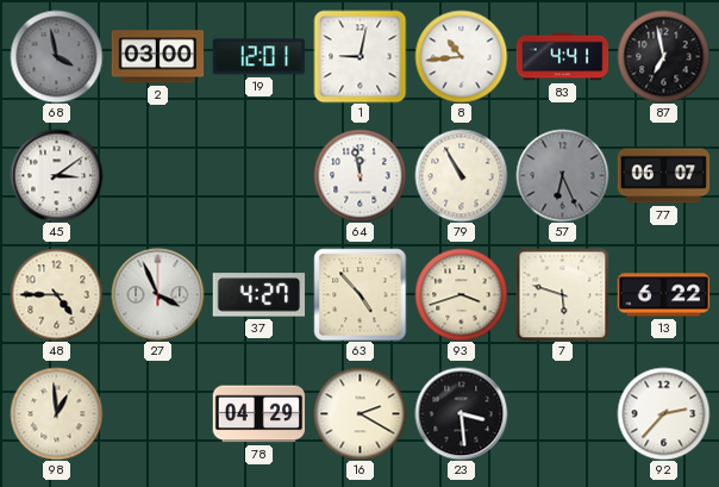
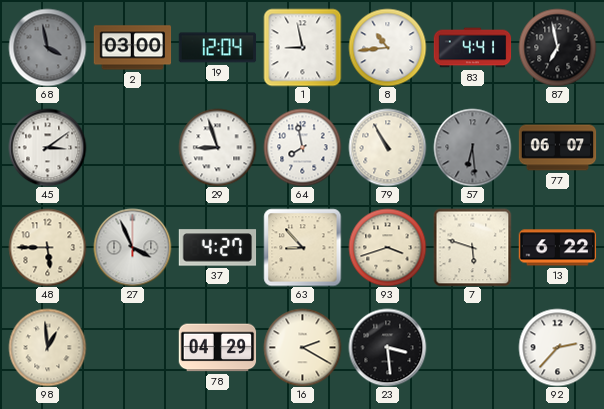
19: 12:01 -> 12:04 (217, 48)
1: 9:02 -> 8:58 (302, 47)
29: none -> 8:57 (217, 147)
64: 11:58 -> 7:58 (302, 147)
57: 6:26 -> 6:29 (472, 147)
48: 4:45 -> 5:45 (47, 247)
63: 4:53 -> 8:53 (302, 247)
